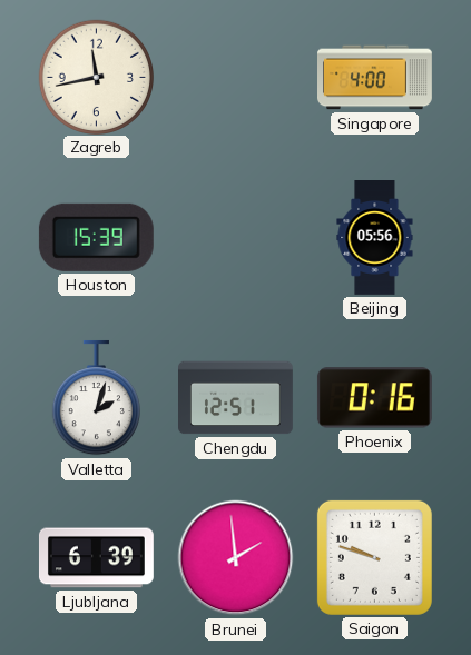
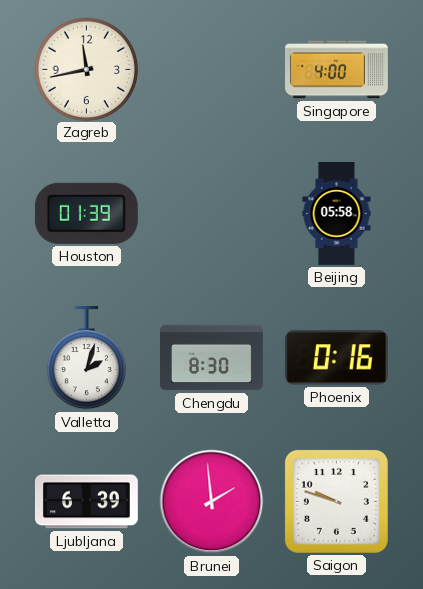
Houston: 15:39 -> 01:39 (86, 213)
Beijing: 05:56 -> 05:58 (337, 214)
Chengdu: 12:51 -> 8:30 (212, 358)
